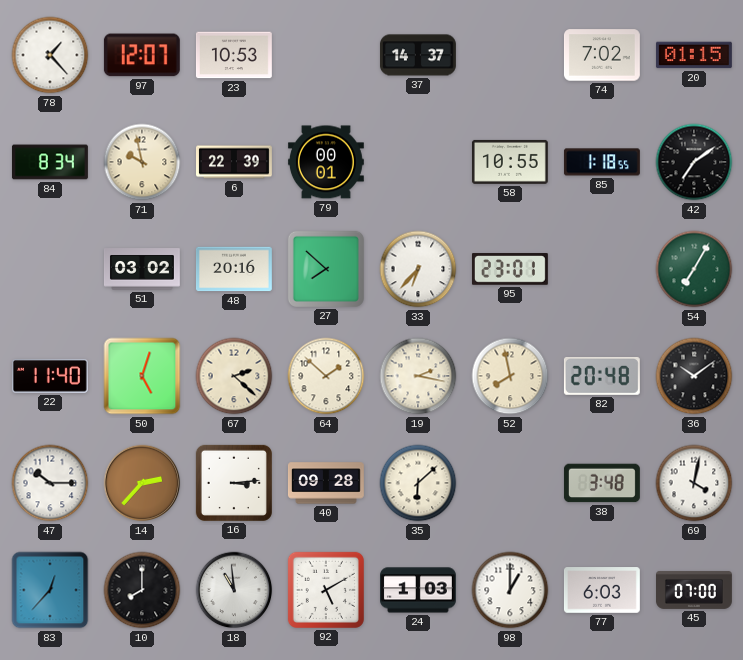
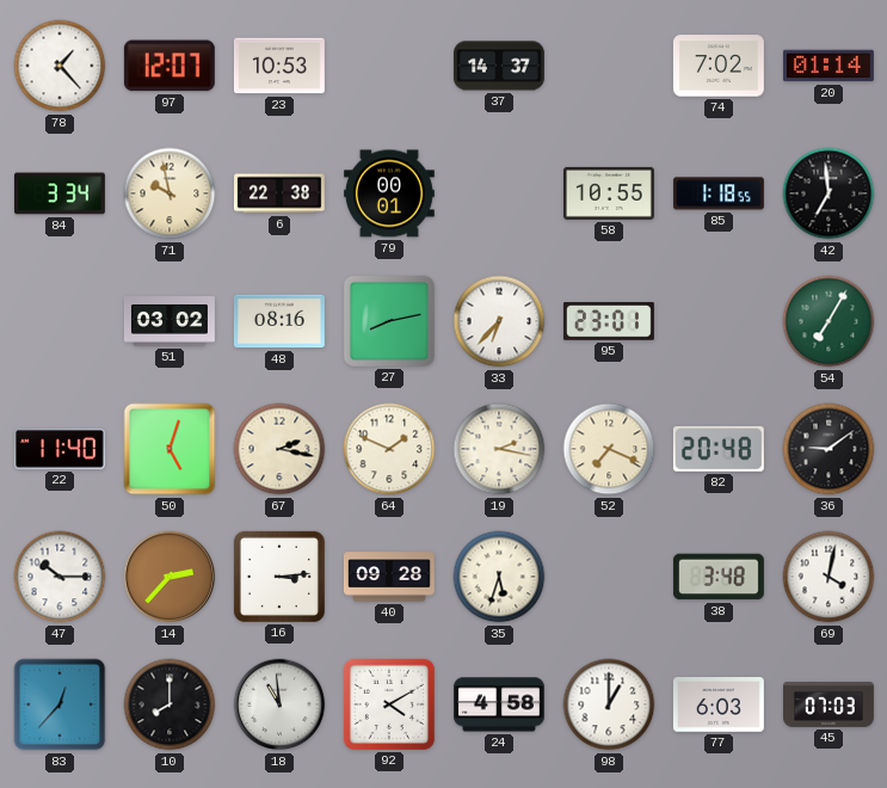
20: 01:15 -> 01:14 (829, 66)
84: 8:34 -> 3:34 (60, 193)
6: 22:39 -> 22:38 (281, 193)
42: 7:09 -> 6:59 (829, 193)
48: 20:16 -> 08:16 (279, 321)
27: 7:52 -> 8:13 (389, 321)
67: 2:22 -> 2:17 (279, 449)
64: 1:52 -> 1:49 (389, 449)
52: 7:58 -> 7:19 (609, 449)
36: 10:09 -> 9:09 (829, 449)
35: 6:08 -> 5:33 (499, 577)
92: 5:10 -> 4:10 (389, 704)
24: 1:03 -> 4:58 (500, 704)
45: 07:00 -> 07:03 (830, 704)
